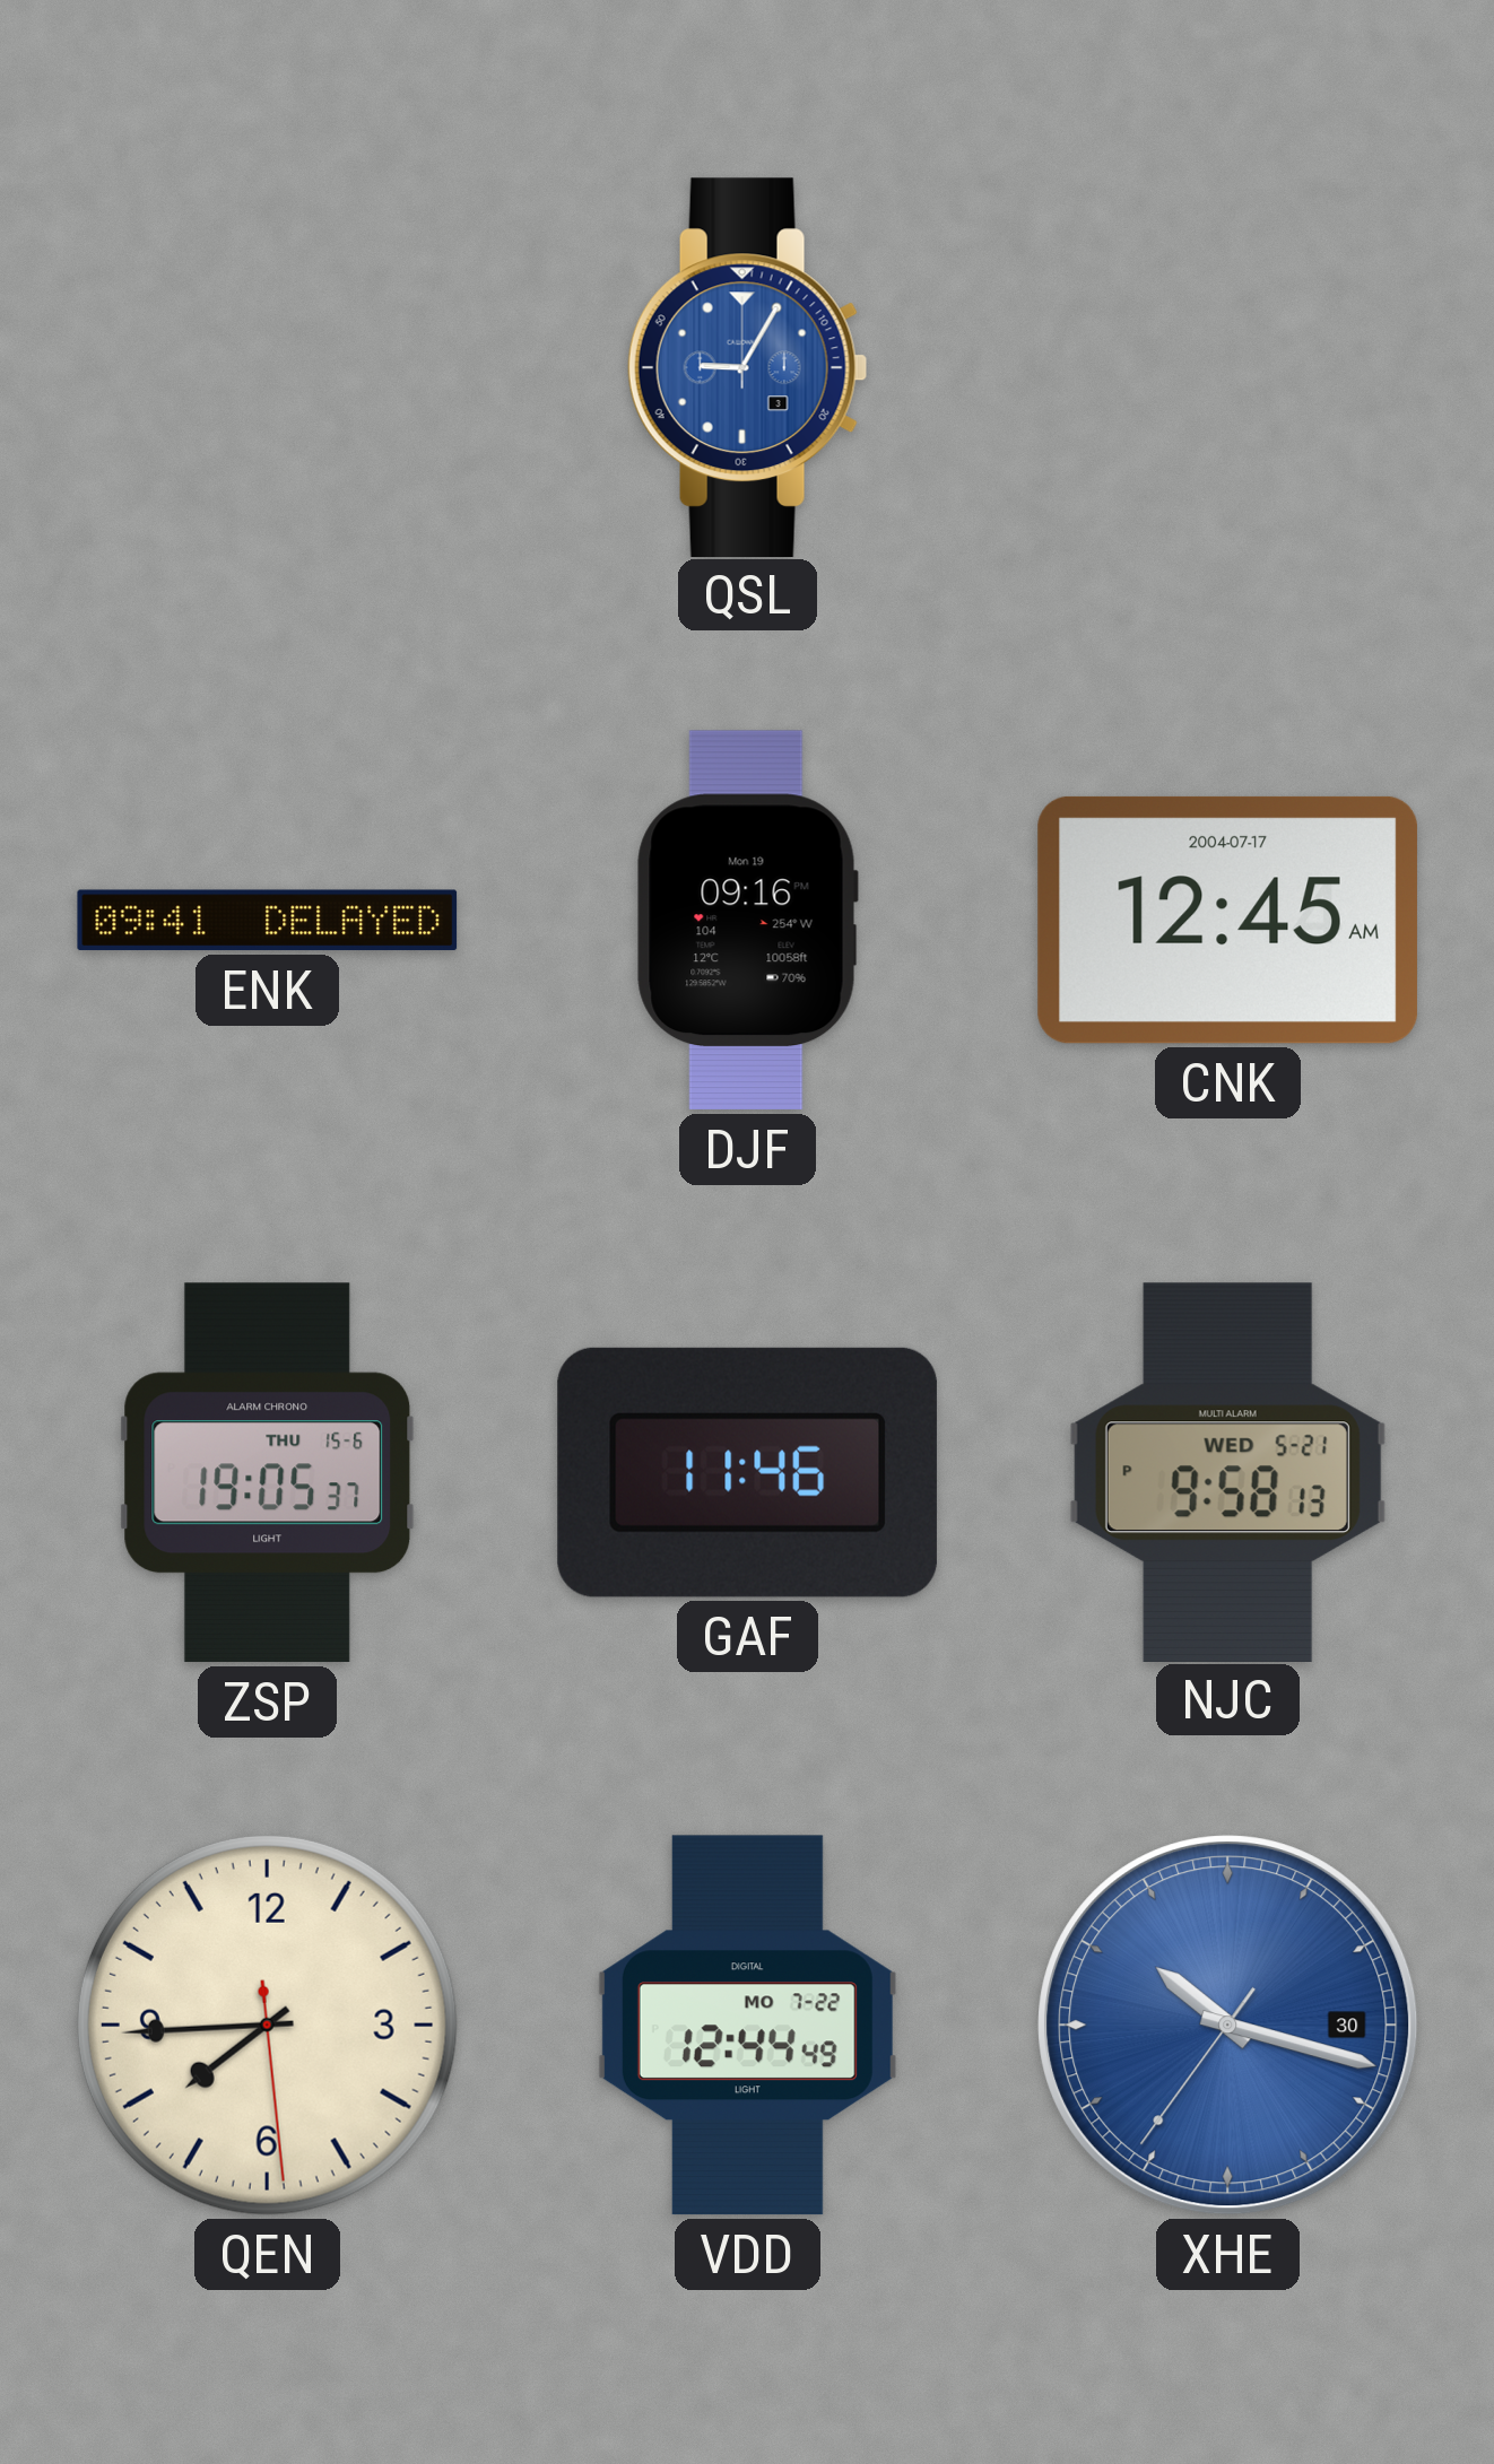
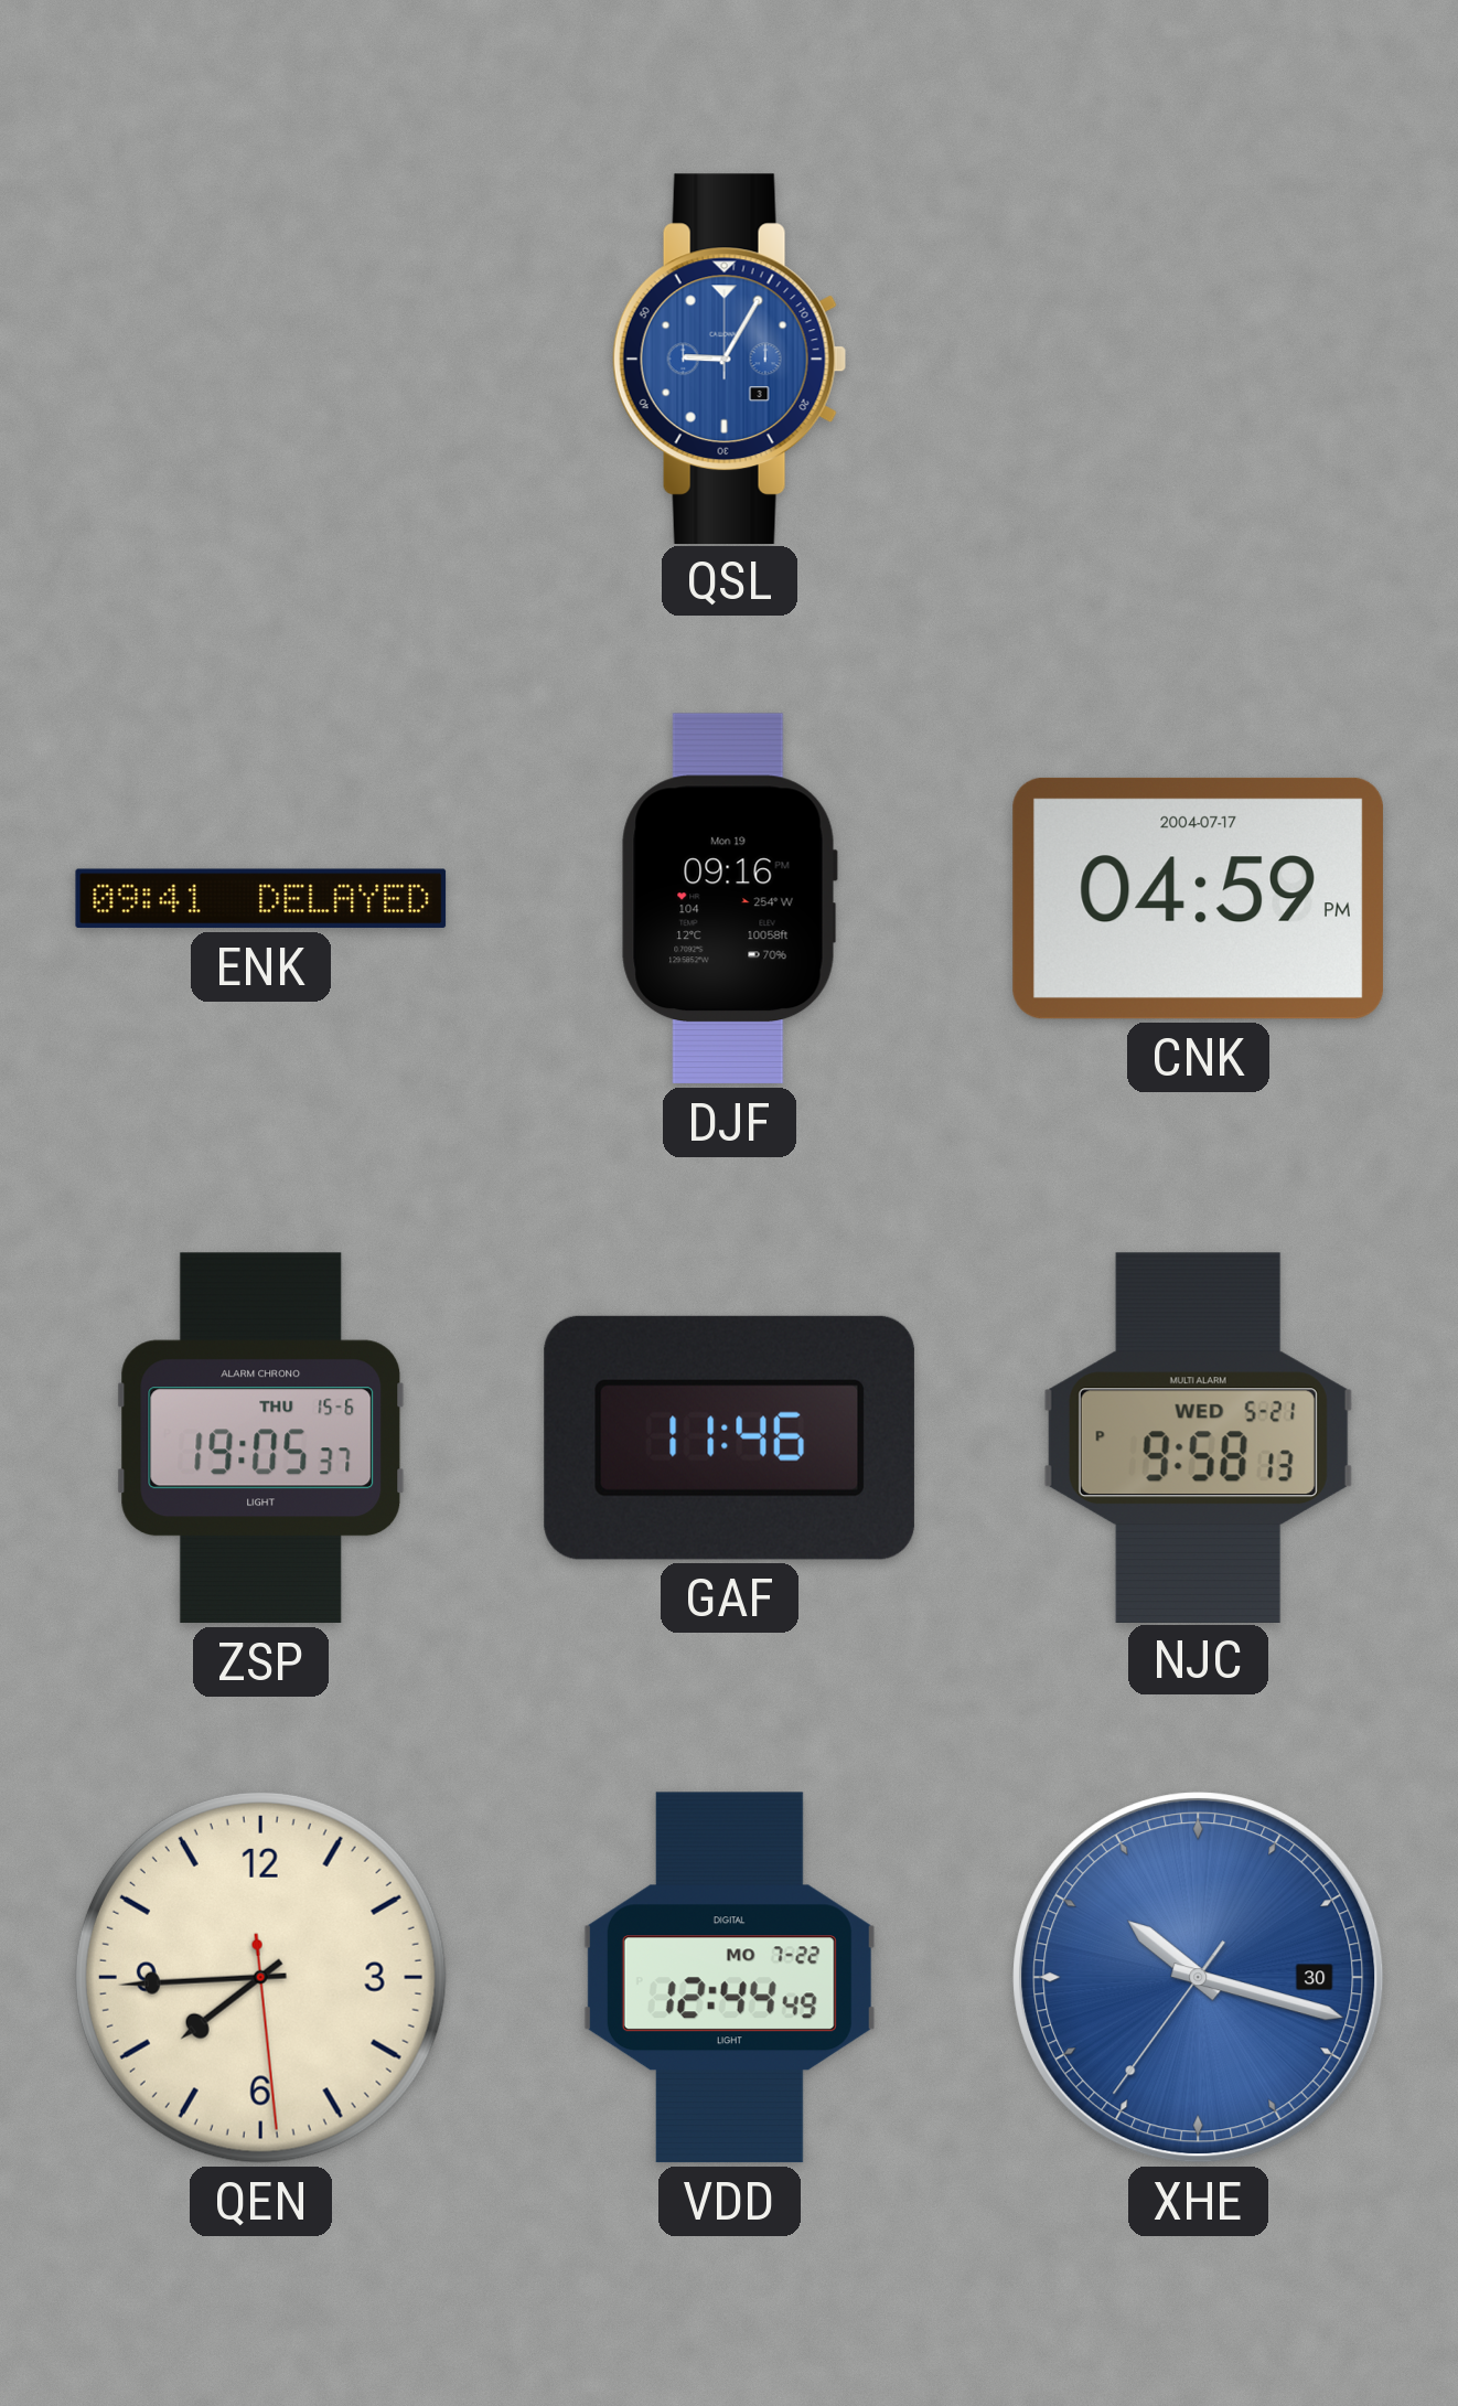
CNK: 12:45 -> 04:59 (1198, 898)
